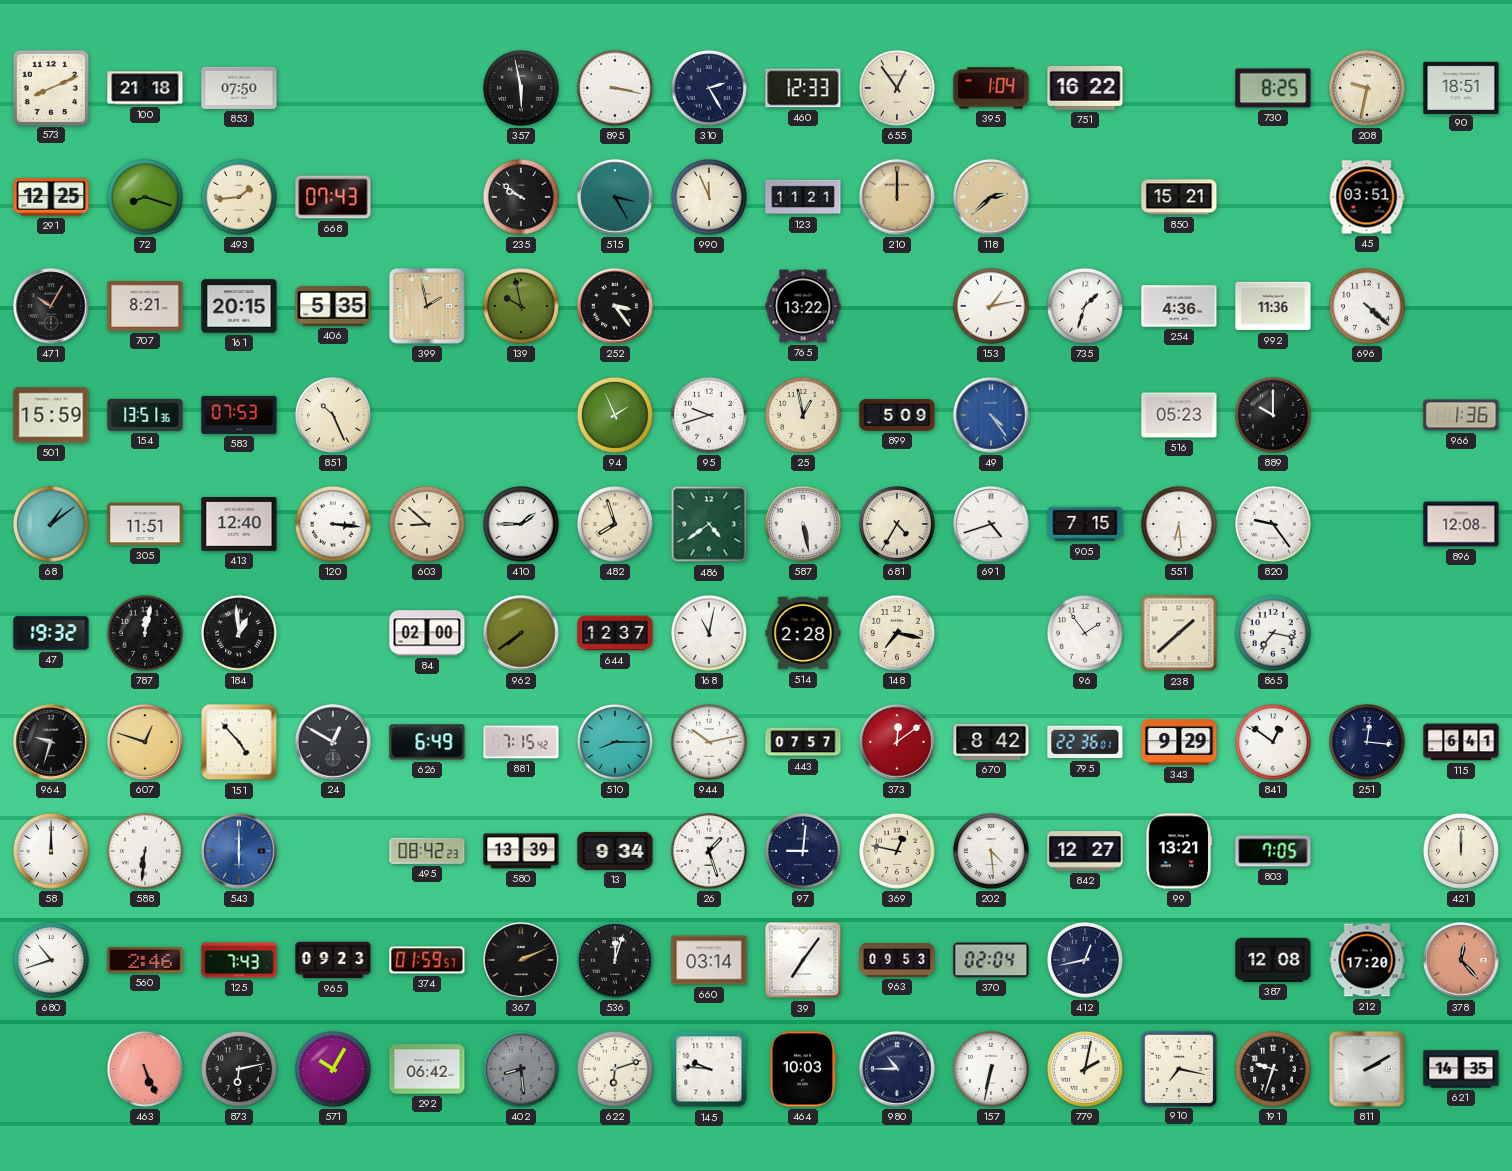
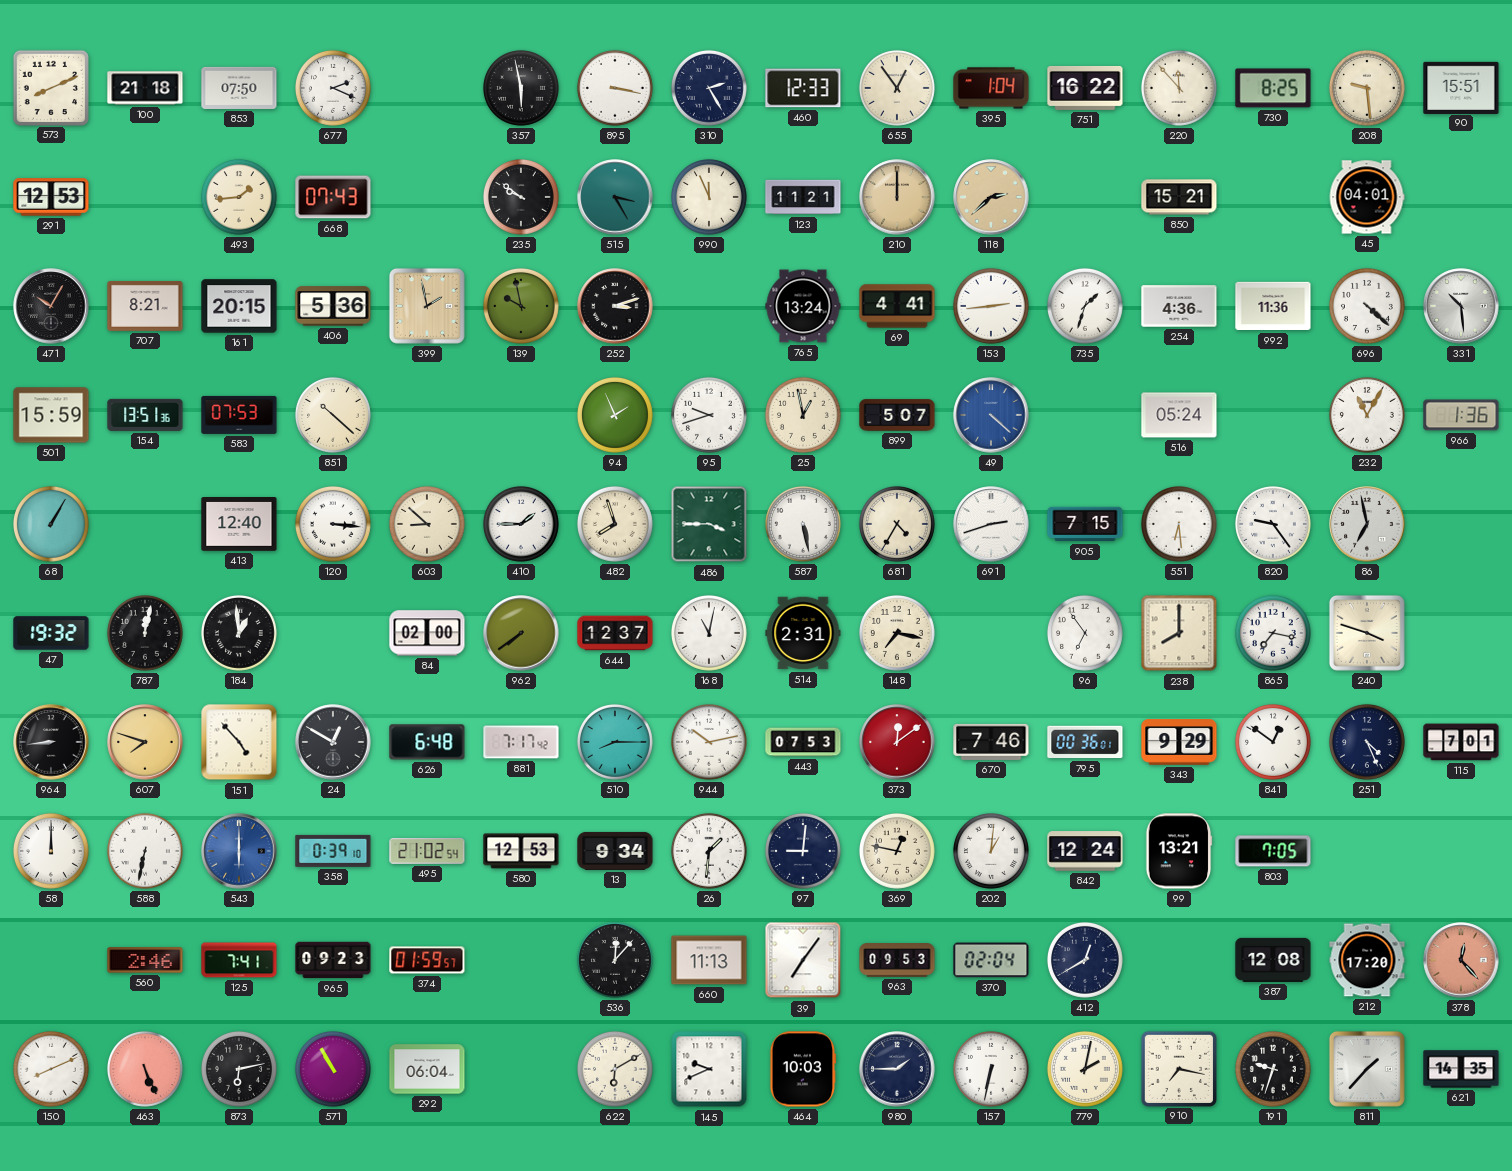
677: none -> 2:19 (333, 88)
220: none -> 11:53 (1179, 88)
208: 9:32 -> 9:29 (1367, 88)
90: 18:51 -> 15:51 (1461, 87)
291: 12:25 -> 12:53 (51, 197)
72: 8:18 -> none (145, 197)
45: 03:51 -> 04:01 (1367, 197)
406: 5:35 -> 5:36 (333, 306)
252: 3:24 -> 3:12 (615, 306)
765: 13:22 -> 13:24 (803, 306)
69: none -> 4:41 (897, 306)
153: 1:13 -> 2:44 (991, 306)
331: none -> 10:29 (1461, 306)
851: 10:26 -> 10:22 (333, 415)
899: 5:09 -> 5:07 (897, 415)
49: 4:24 -> 4:22 (991, 415)
516: 05:23 -> 05:24 (1179, 415)
889: 10:00 -> none (1273, 415)
232: none -> 11:05 (1367, 415)
68: 1:09 -> 1:05 (51, 524)
305: 11:51 -> none (145, 524)
486: 4:39 -> 3:45 (709, 524)
691: 4:42 -> 2:42 (991, 524)
86: none -> 6:58 (1367, 524)
896: 12:08 -> none (1461, 524)
514: 2:28 -> 2:31 (803, 633)
96: 1:54 -> 6:54 (1085, 633)
238: 1:38 -> 8:00 (1179, 633)
240: none -> 3:48 (1367, 633)
964: 9:33 -> 8:44 (51, 742)
607: 12:48 -> 7:48 (145, 742)
626: 6:49 -> 6:48 (427, 742)
881: 7:15 -> 7:17 (521, 742)
443: 07:57 -> 07:53 (803, 742)
670: 8:42 -> 7:46 (991, 742)
795: 22:36 -> 00:36 (1085, 742)
251: 12:16 -> 4:26 (1367, 742)
115: 6:41 -> 7:01 (1461, 742)
588: 6:31 -> 6:32 (145, 851)
358: none -> 0:39 (333, 851)
495: 08:42 -> 21:02 (427, 851)
580: 13:39 -> 12:53 (521, 851)
26: 1:27 -> 1:31 (709, 851)
202: 4:29 -> 1:01 (991, 851)
842: 12:27 -> 12:24 (1085, 851)
421: 12:00 -> none (1461, 851)
680: 10:42 -> none (51, 960)
125: 7:43 -> 7:41 (239, 960)
367: 2:11 -> none (521, 960)
536: 12:03 -> 12:07 (615, 960)
660: 03:14 -> 11:13 (709, 960)
412: 12:43 -> 12:40 (1085, 960)
150: none -> 8:11 (51, 1069)
571: 10:05 -> 10:55 (333, 1069)
292: 06:42 -> 06:04 (427, 1069)
402: 8:29 -> none (521, 1069)
622: 6:12 -> 6:10 (615, 1069)
145: 9:46 -> 9:41 (709, 1069)
980: 10:45 -> 1:45 (897, 1069)
811: 2:10 -> 1:37 (1367, 1069)
